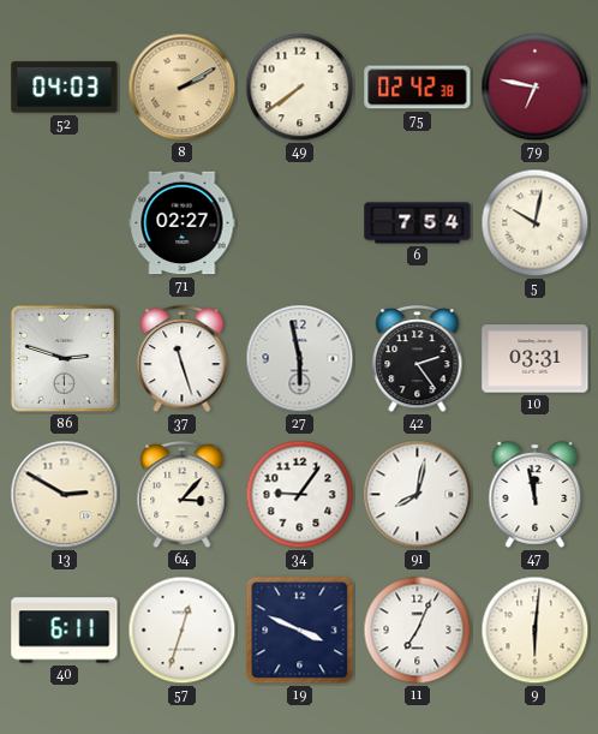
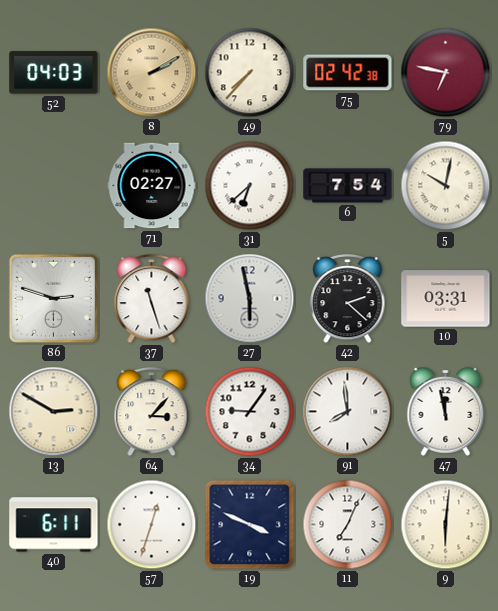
49: 7:39 -> 7:37 (250, 73)
31: none -> 6:38 (250, 186)
42: 2:24 -> 2:22 (348, 300)
91: 8:02 -> 7:59 (348, 412)
